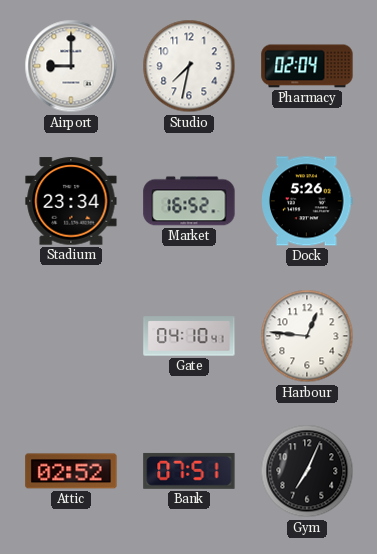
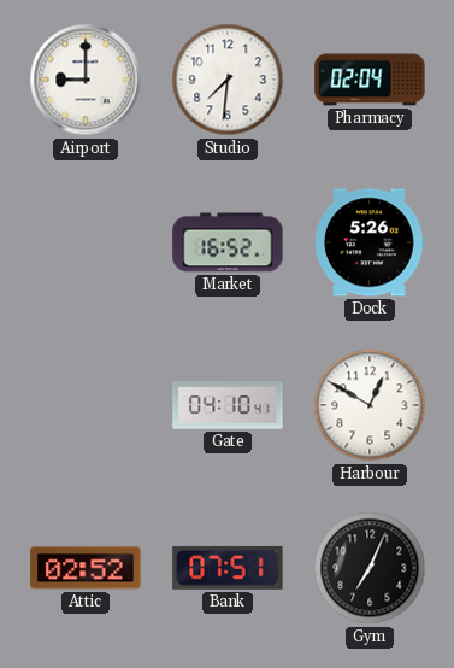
Studio: 7:32 -> 7:31 (228, 80)
Stadium: 23:34 -> none (71, 201)
Harbour: 12:46 -> 12:50 (370, 405)
